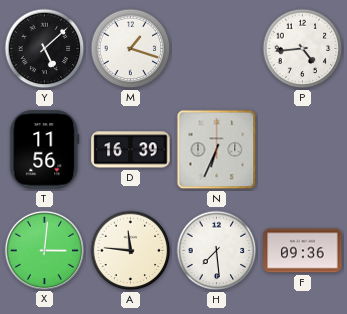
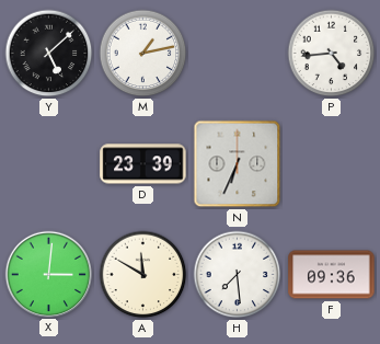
M: 1:18 -> 1:13 (143, 54)
T: 11:56 -> none (45, 150)
D: 16:39 -> 23:39 (143, 164)
A: 11:46 -> 11:50 (143, 275)
